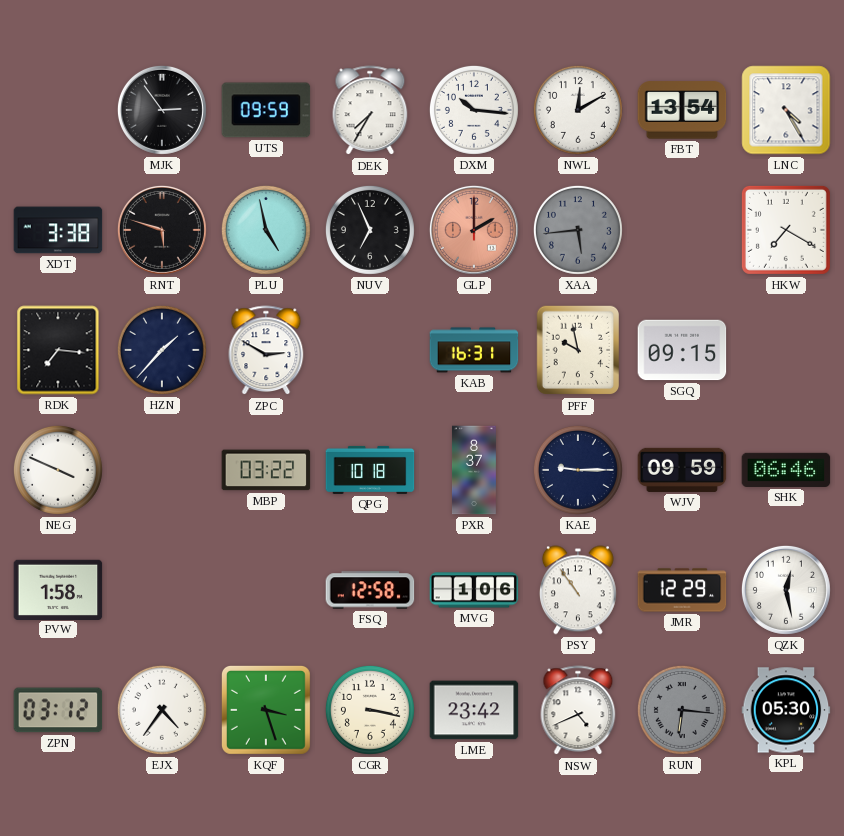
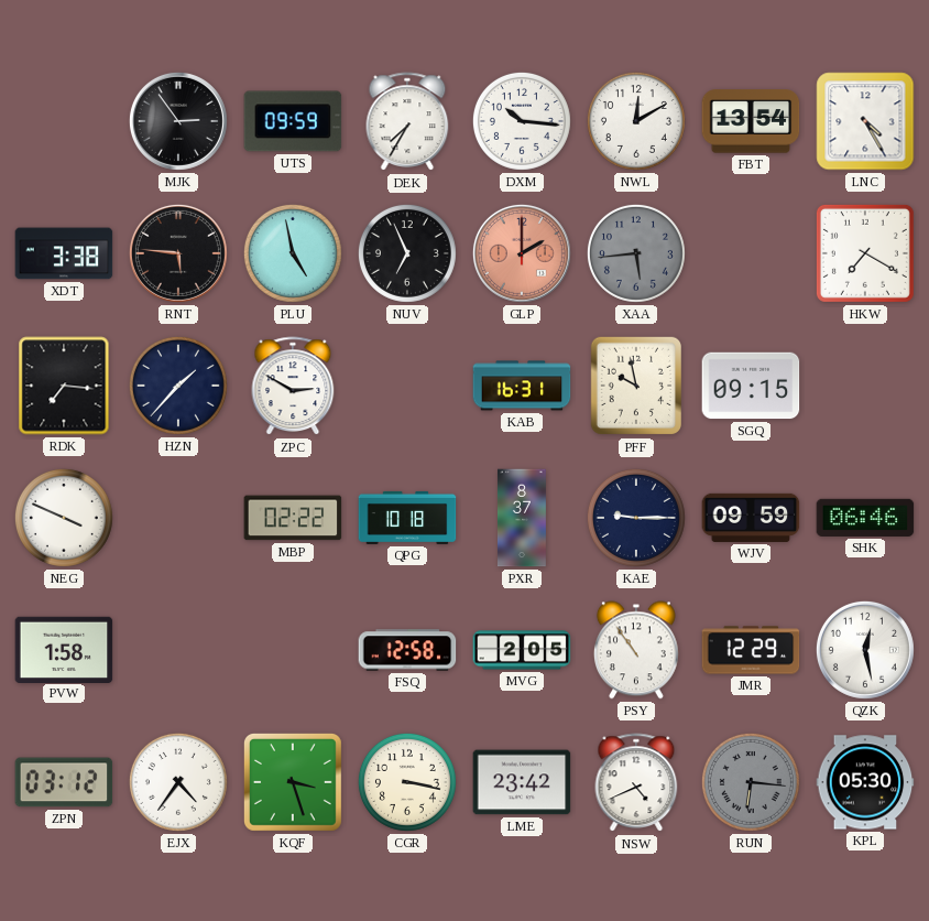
RNT: 5:48 -> 5:46 (178, 253)
MBP: 03:22 -> 02:22 (293, 518)
MVG: 1:06 -> 2:05 (522, 650)
